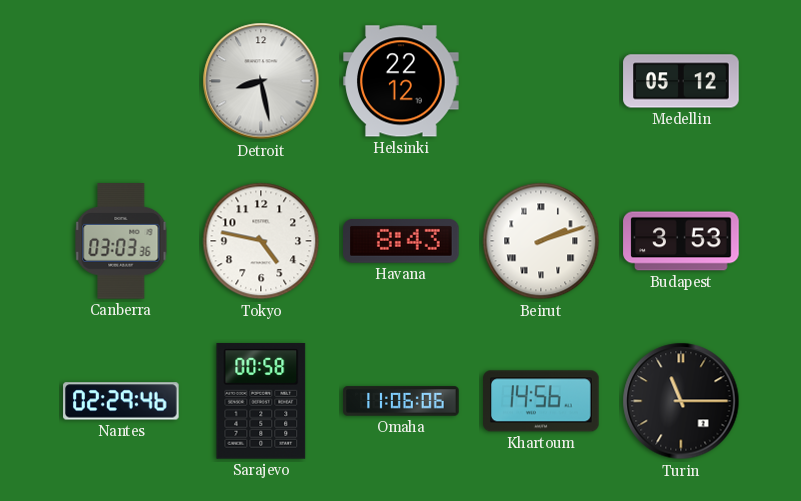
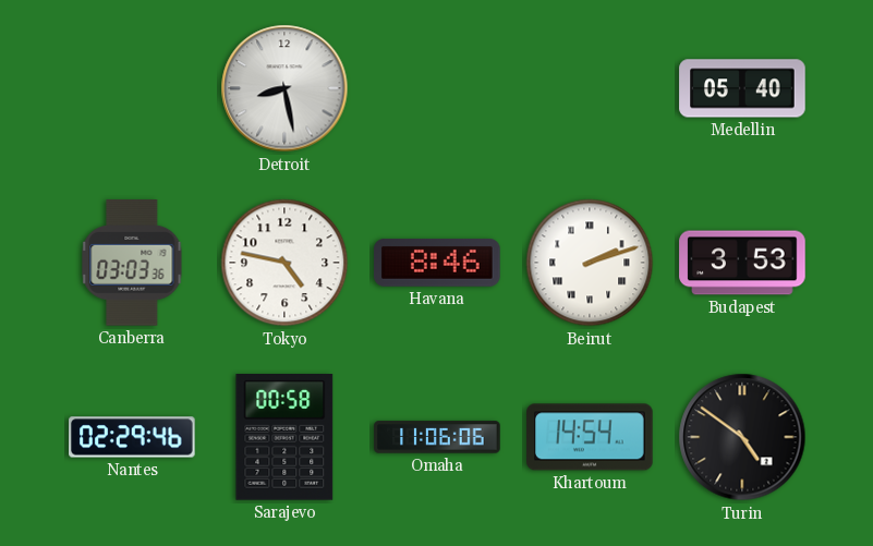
Helsinki: 22:12 -> none (401, 81)
Medellin: 05:12 -> 05:40 (742, 88)
Havana: 8:43 -> 8:46 (437, 264)
Khartoum: 14:56 -> 14:54 (590, 437)
Turin: 11:15 -> 4:51 (742, 437)
